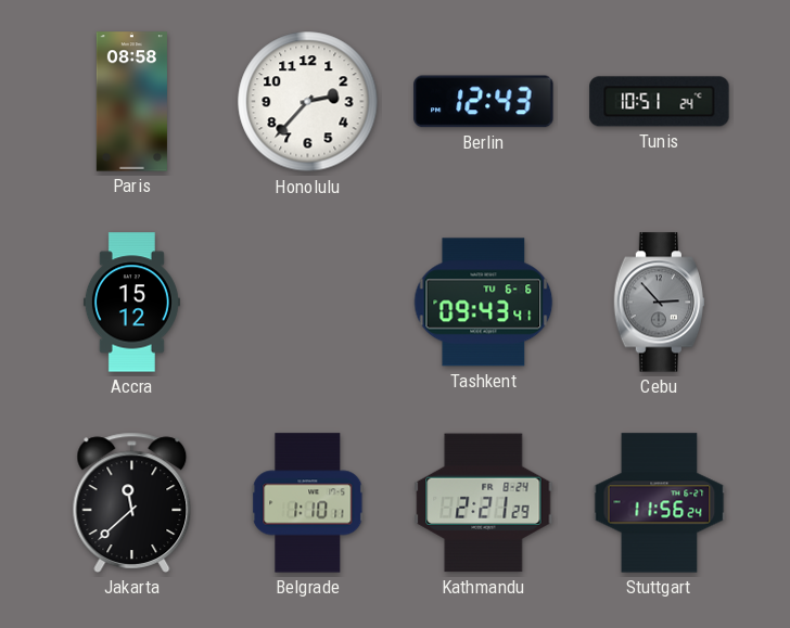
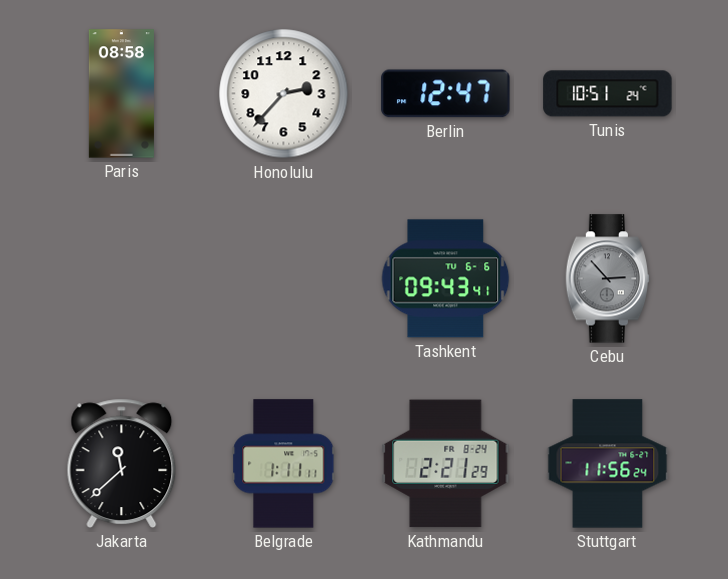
Berlin: 12:43 -> 12:47 (446, 94)
Accra: 15:12 -> none (131, 303)
Belgrade: 1:10 -> 1:11 (284, 464)
